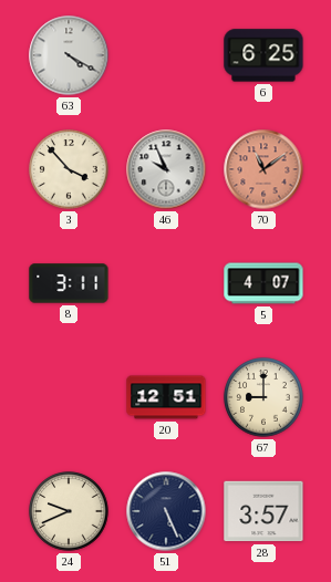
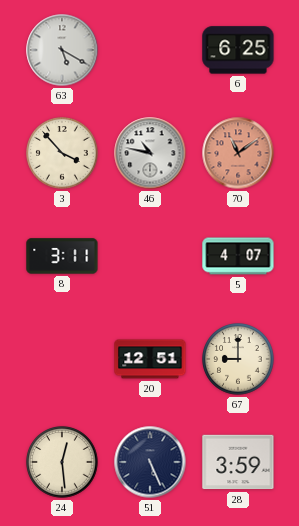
63: 4:20 -> 5:20 (62, 50)
46: 9:56 -> 10:47 (150, 153)
24: 9:41 -> 12:29 (62, 462)
28: 3:57 -> 3:59 (238, 462)
